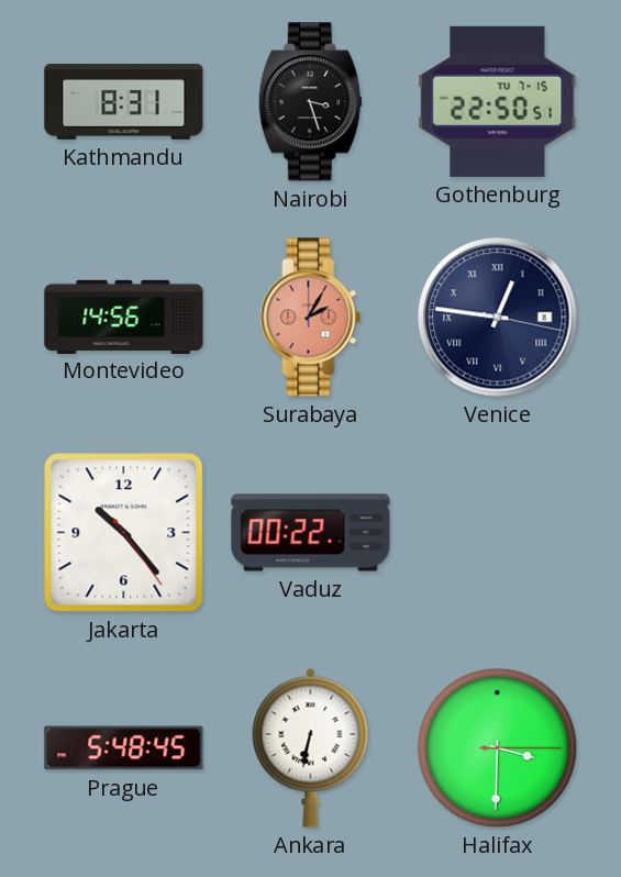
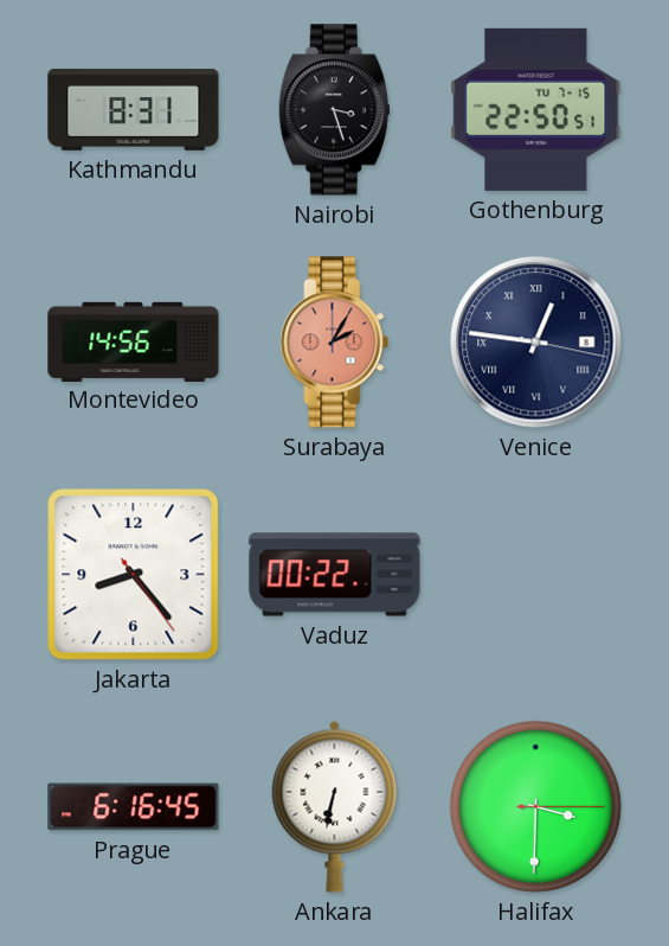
Jakarta: 10:23 -> 8:23 (134, 575)
Prague: 5:48 -> 6:16 (134, 807)
